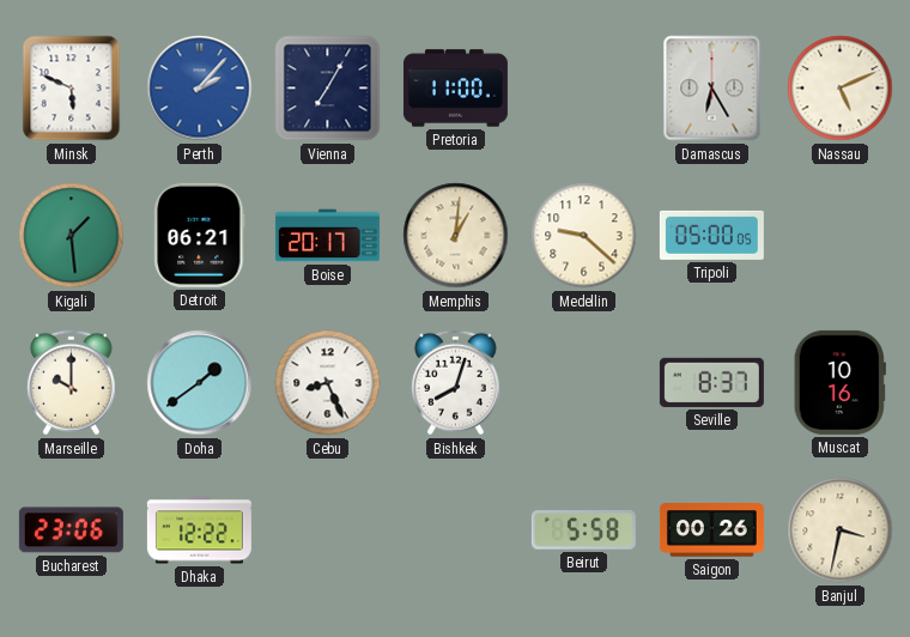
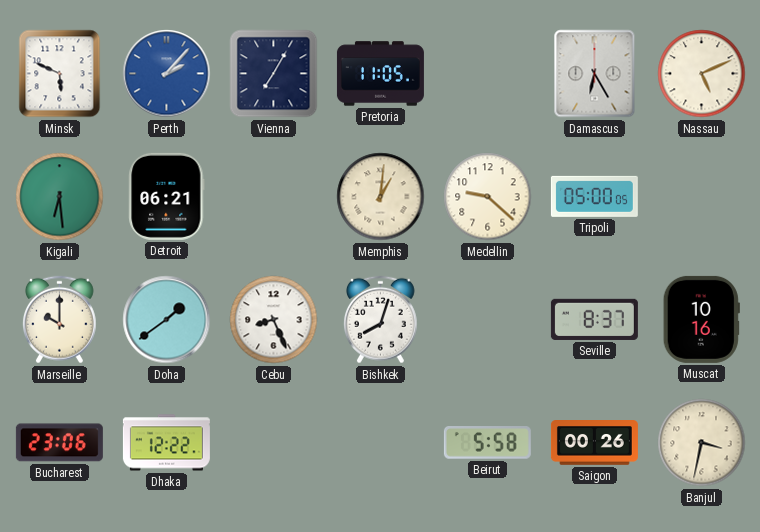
Pretoria: 11:00 -> 11:05 (380, 74)
Kigali: 1:29 -> 6:29 (60, 197)
Boise: 20:17 -> none (327, 236)
